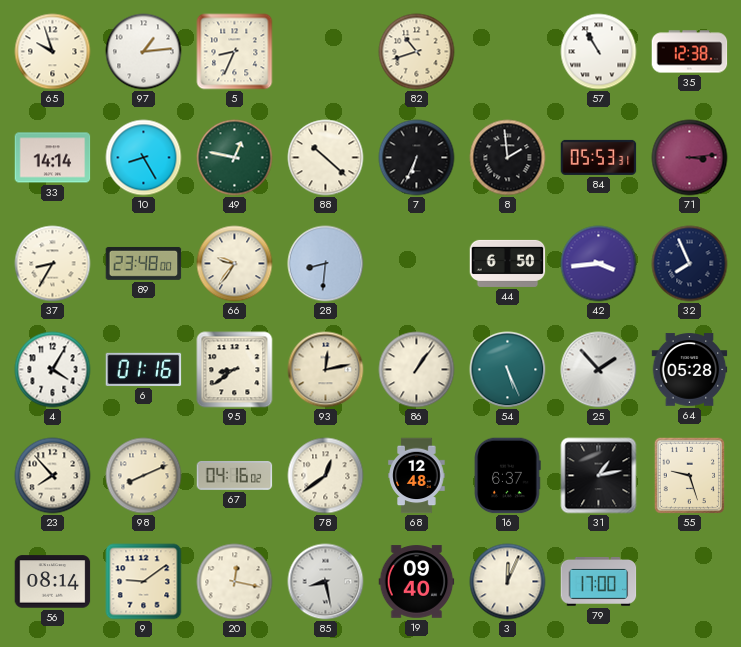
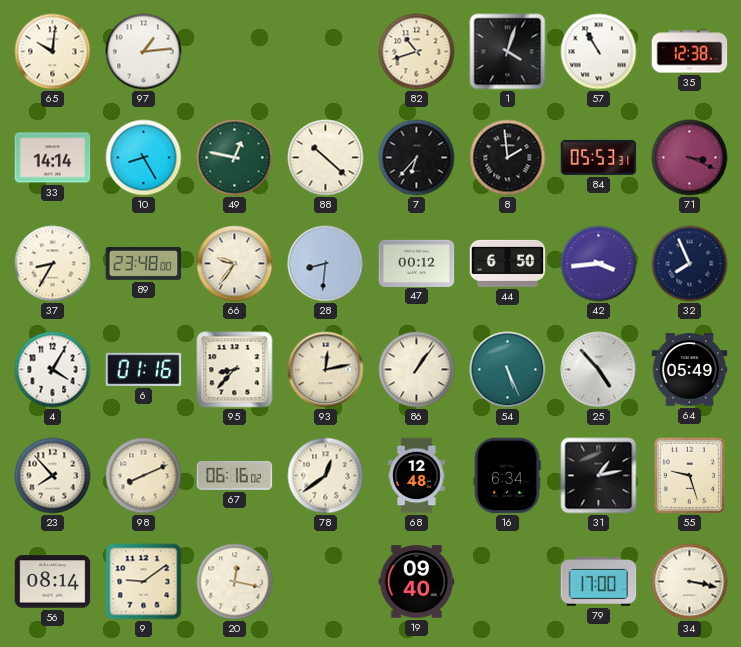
65: 9:57 -> 10:01 (53, 52)
5: 8:34 -> none (235, 52)
1: none -> 4:03 (508, 52)
7: 6:34 -> 6:37 (417, 158)
71: 3:14 -> 3:19 (690, 158)
47: none -> 00:12 (417, 263)
95: 8:39 -> 8:37 (235, 370)
25: 1:53 -> 4:53 (599, 370)
64: 05:28 -> 05:49 (690, 370)
67: 04:16 -> 06:16 (235, 475)
16: 6:37 -> 6:34 (507, 476)
85: 8:28 -> none (326, 582)
3: 12:04 -> none (508, 582)
34: none -> 3:17 (690, 582)
